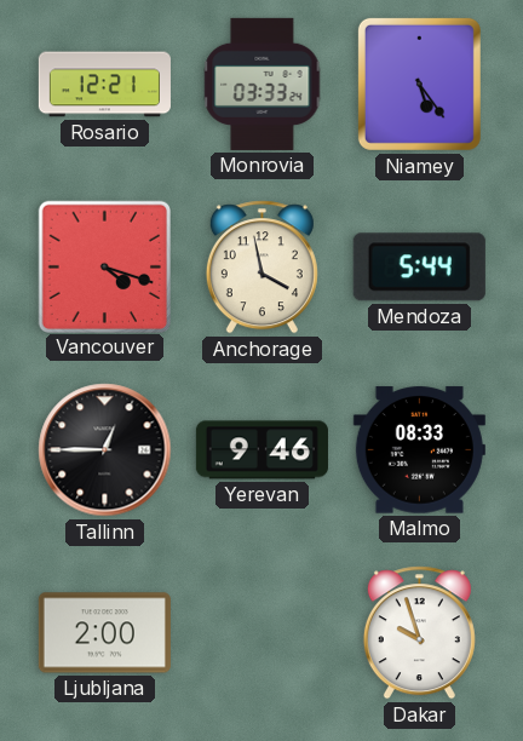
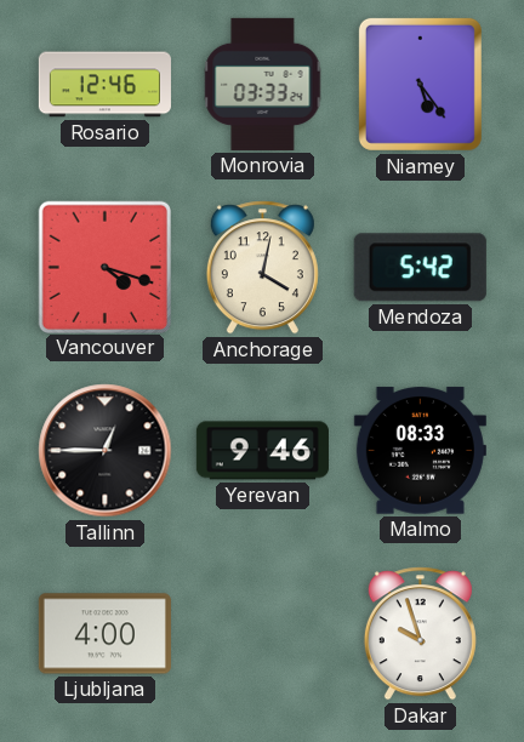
Rosario: 12:21 -> 12:46 (104, 85)
Anchorage: 3:58 -> 4:02 (262, 268)
Mendoza: 5:44 -> 5:42 (420, 268)
Ljubljana: 2:00 -> 4:00 (104, 634)
